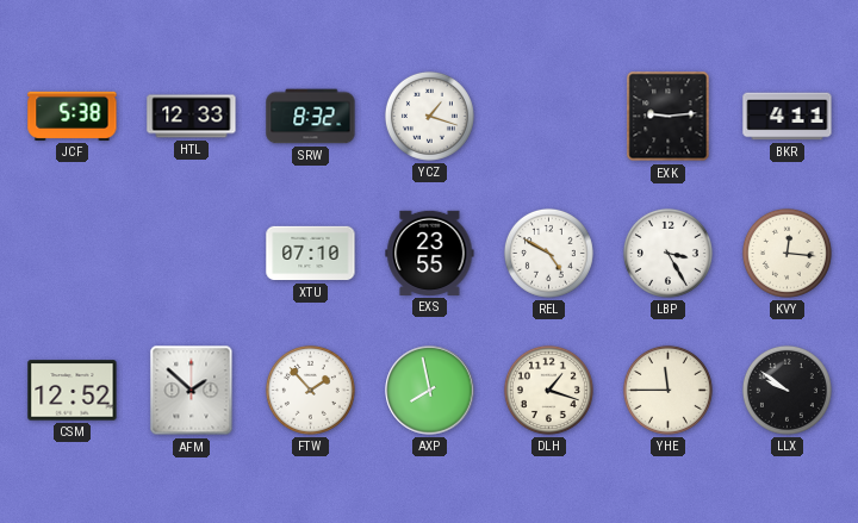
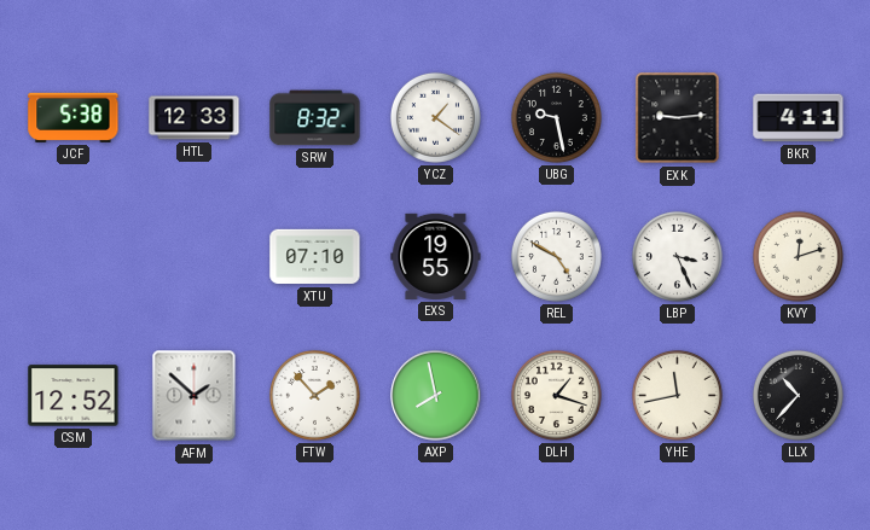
YCZ: 1:18 -> 1:21 (435, 117)
UBG: none -> 9:28 (556, 117)
EXS: 23:55 -> 19:55 (436, 256)
LBP: 3:25 -> 3:26 (677, 256)
KVY: 12:16 -> 12:12 (797, 256)
YHE: 11:45 -> 11:43 (677, 395)
LLX: 9:51 -> 10:37 (797, 395)
